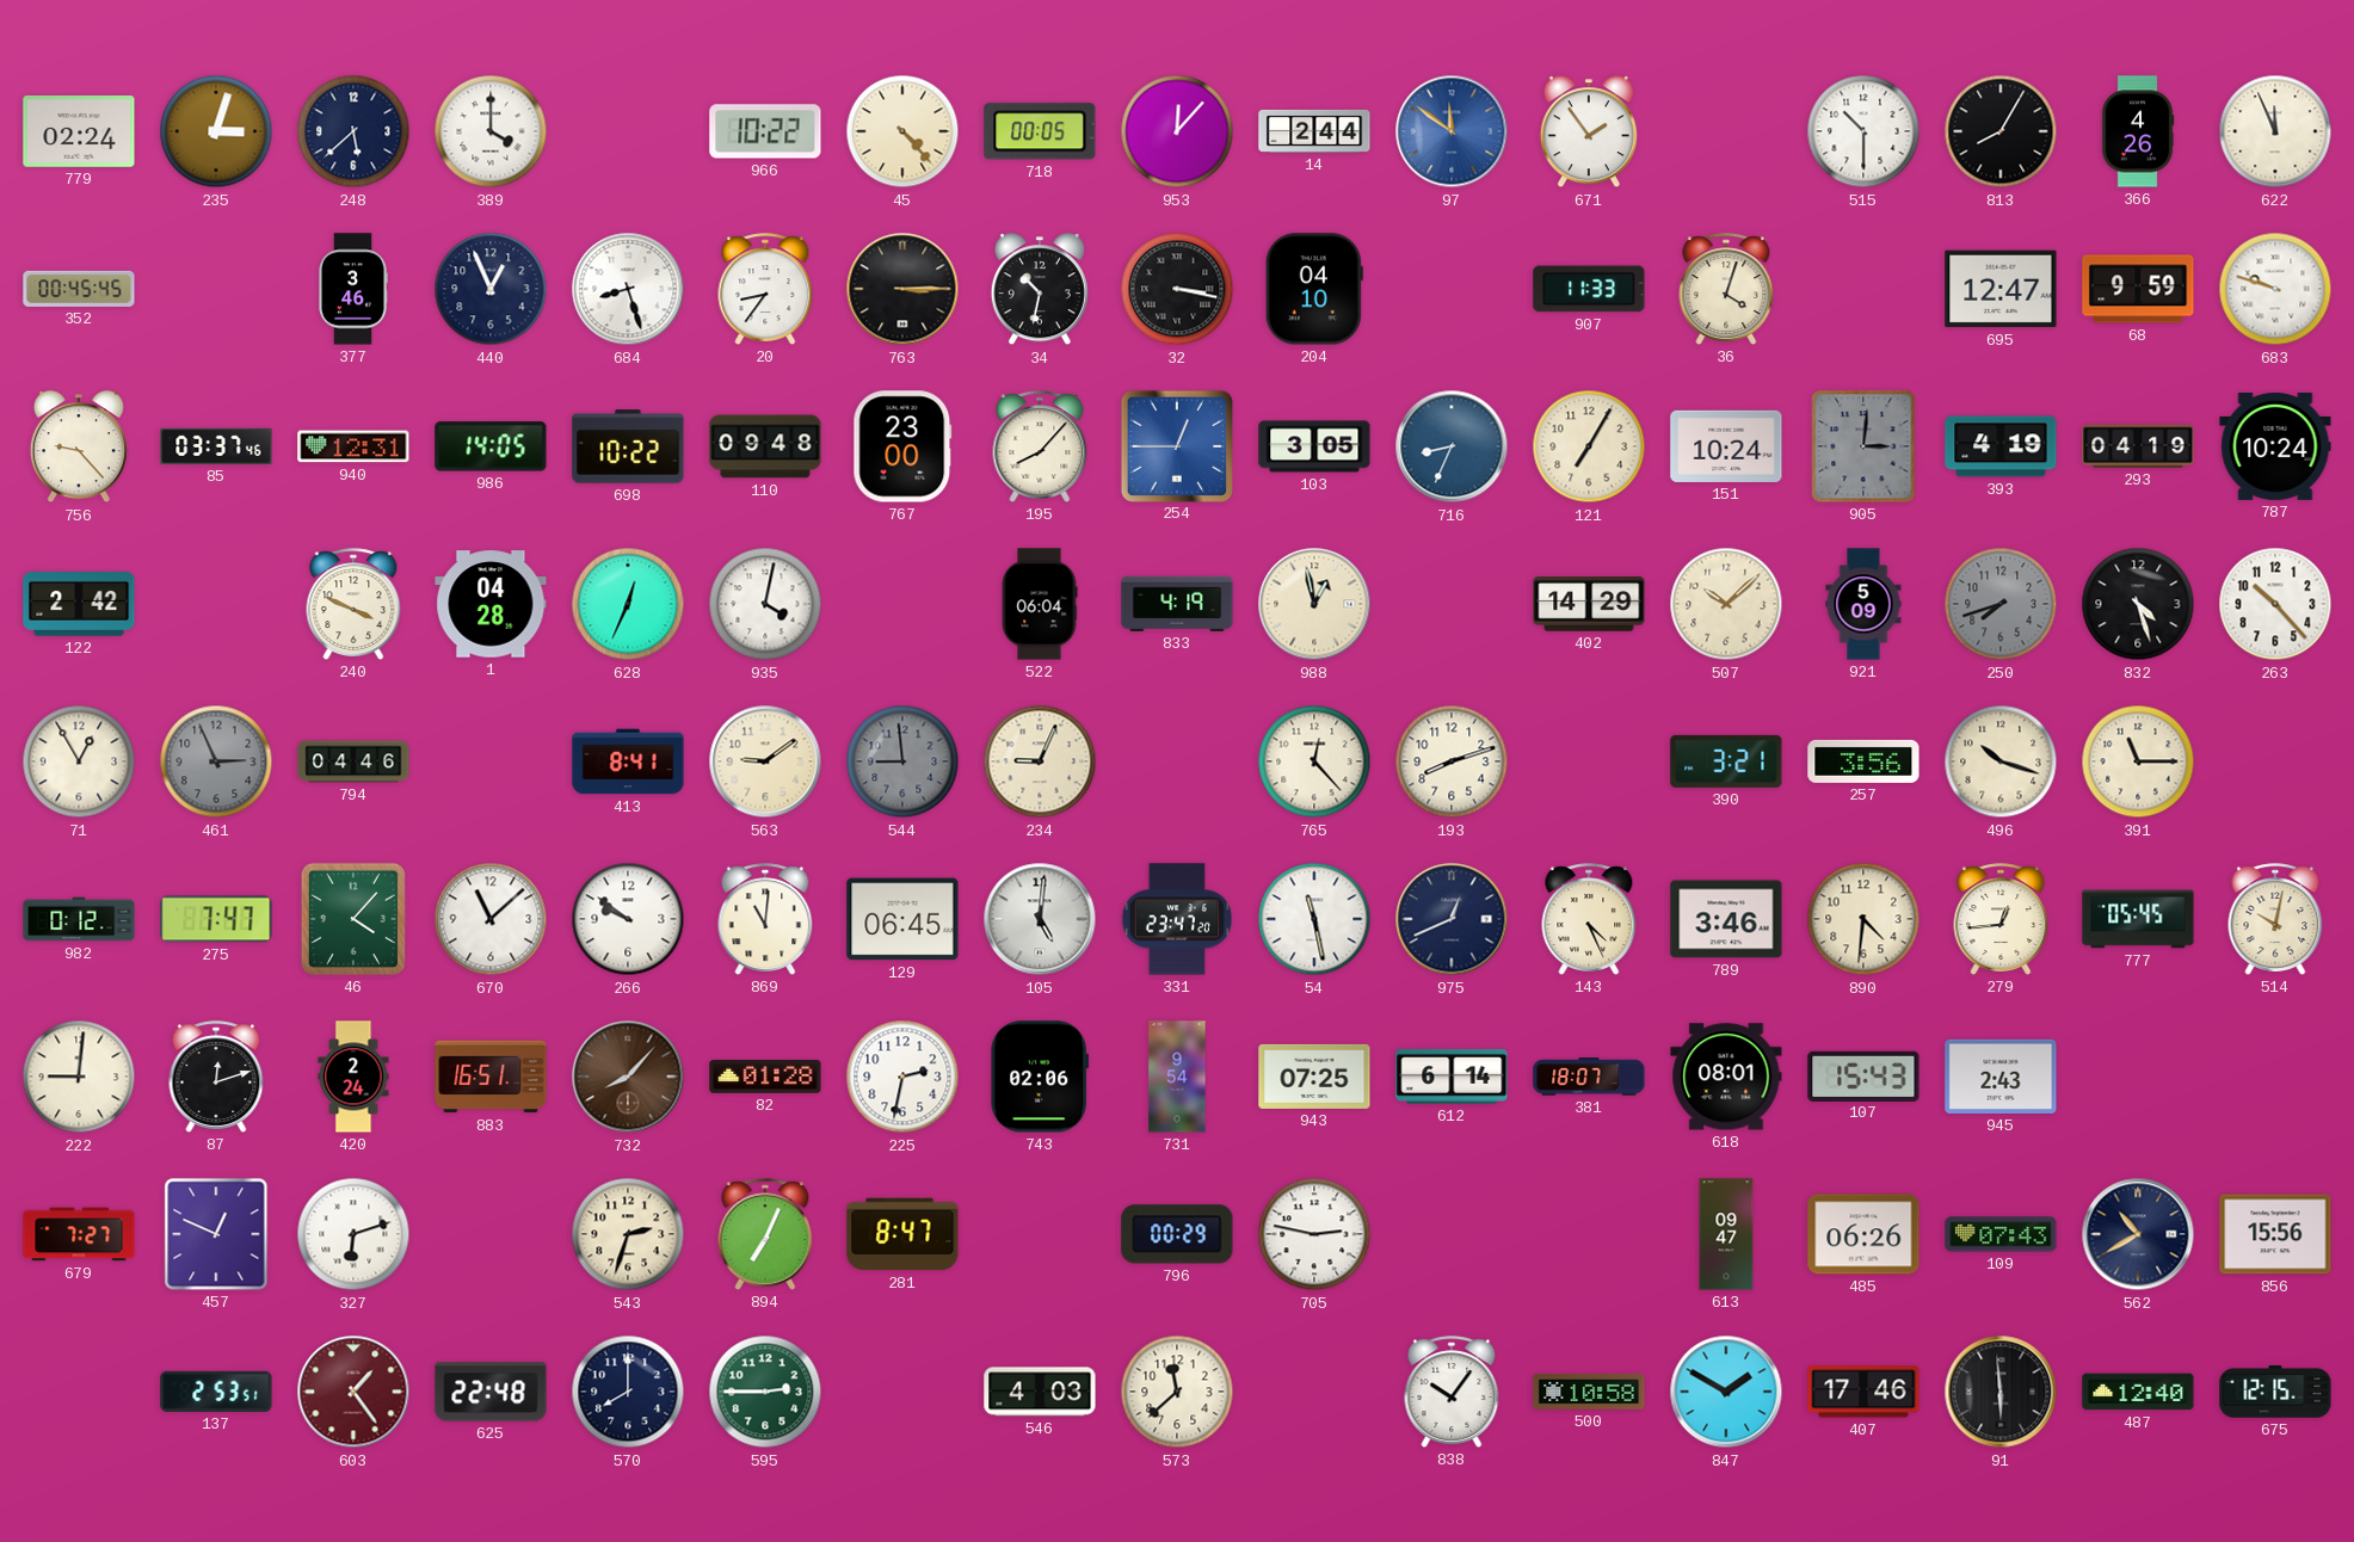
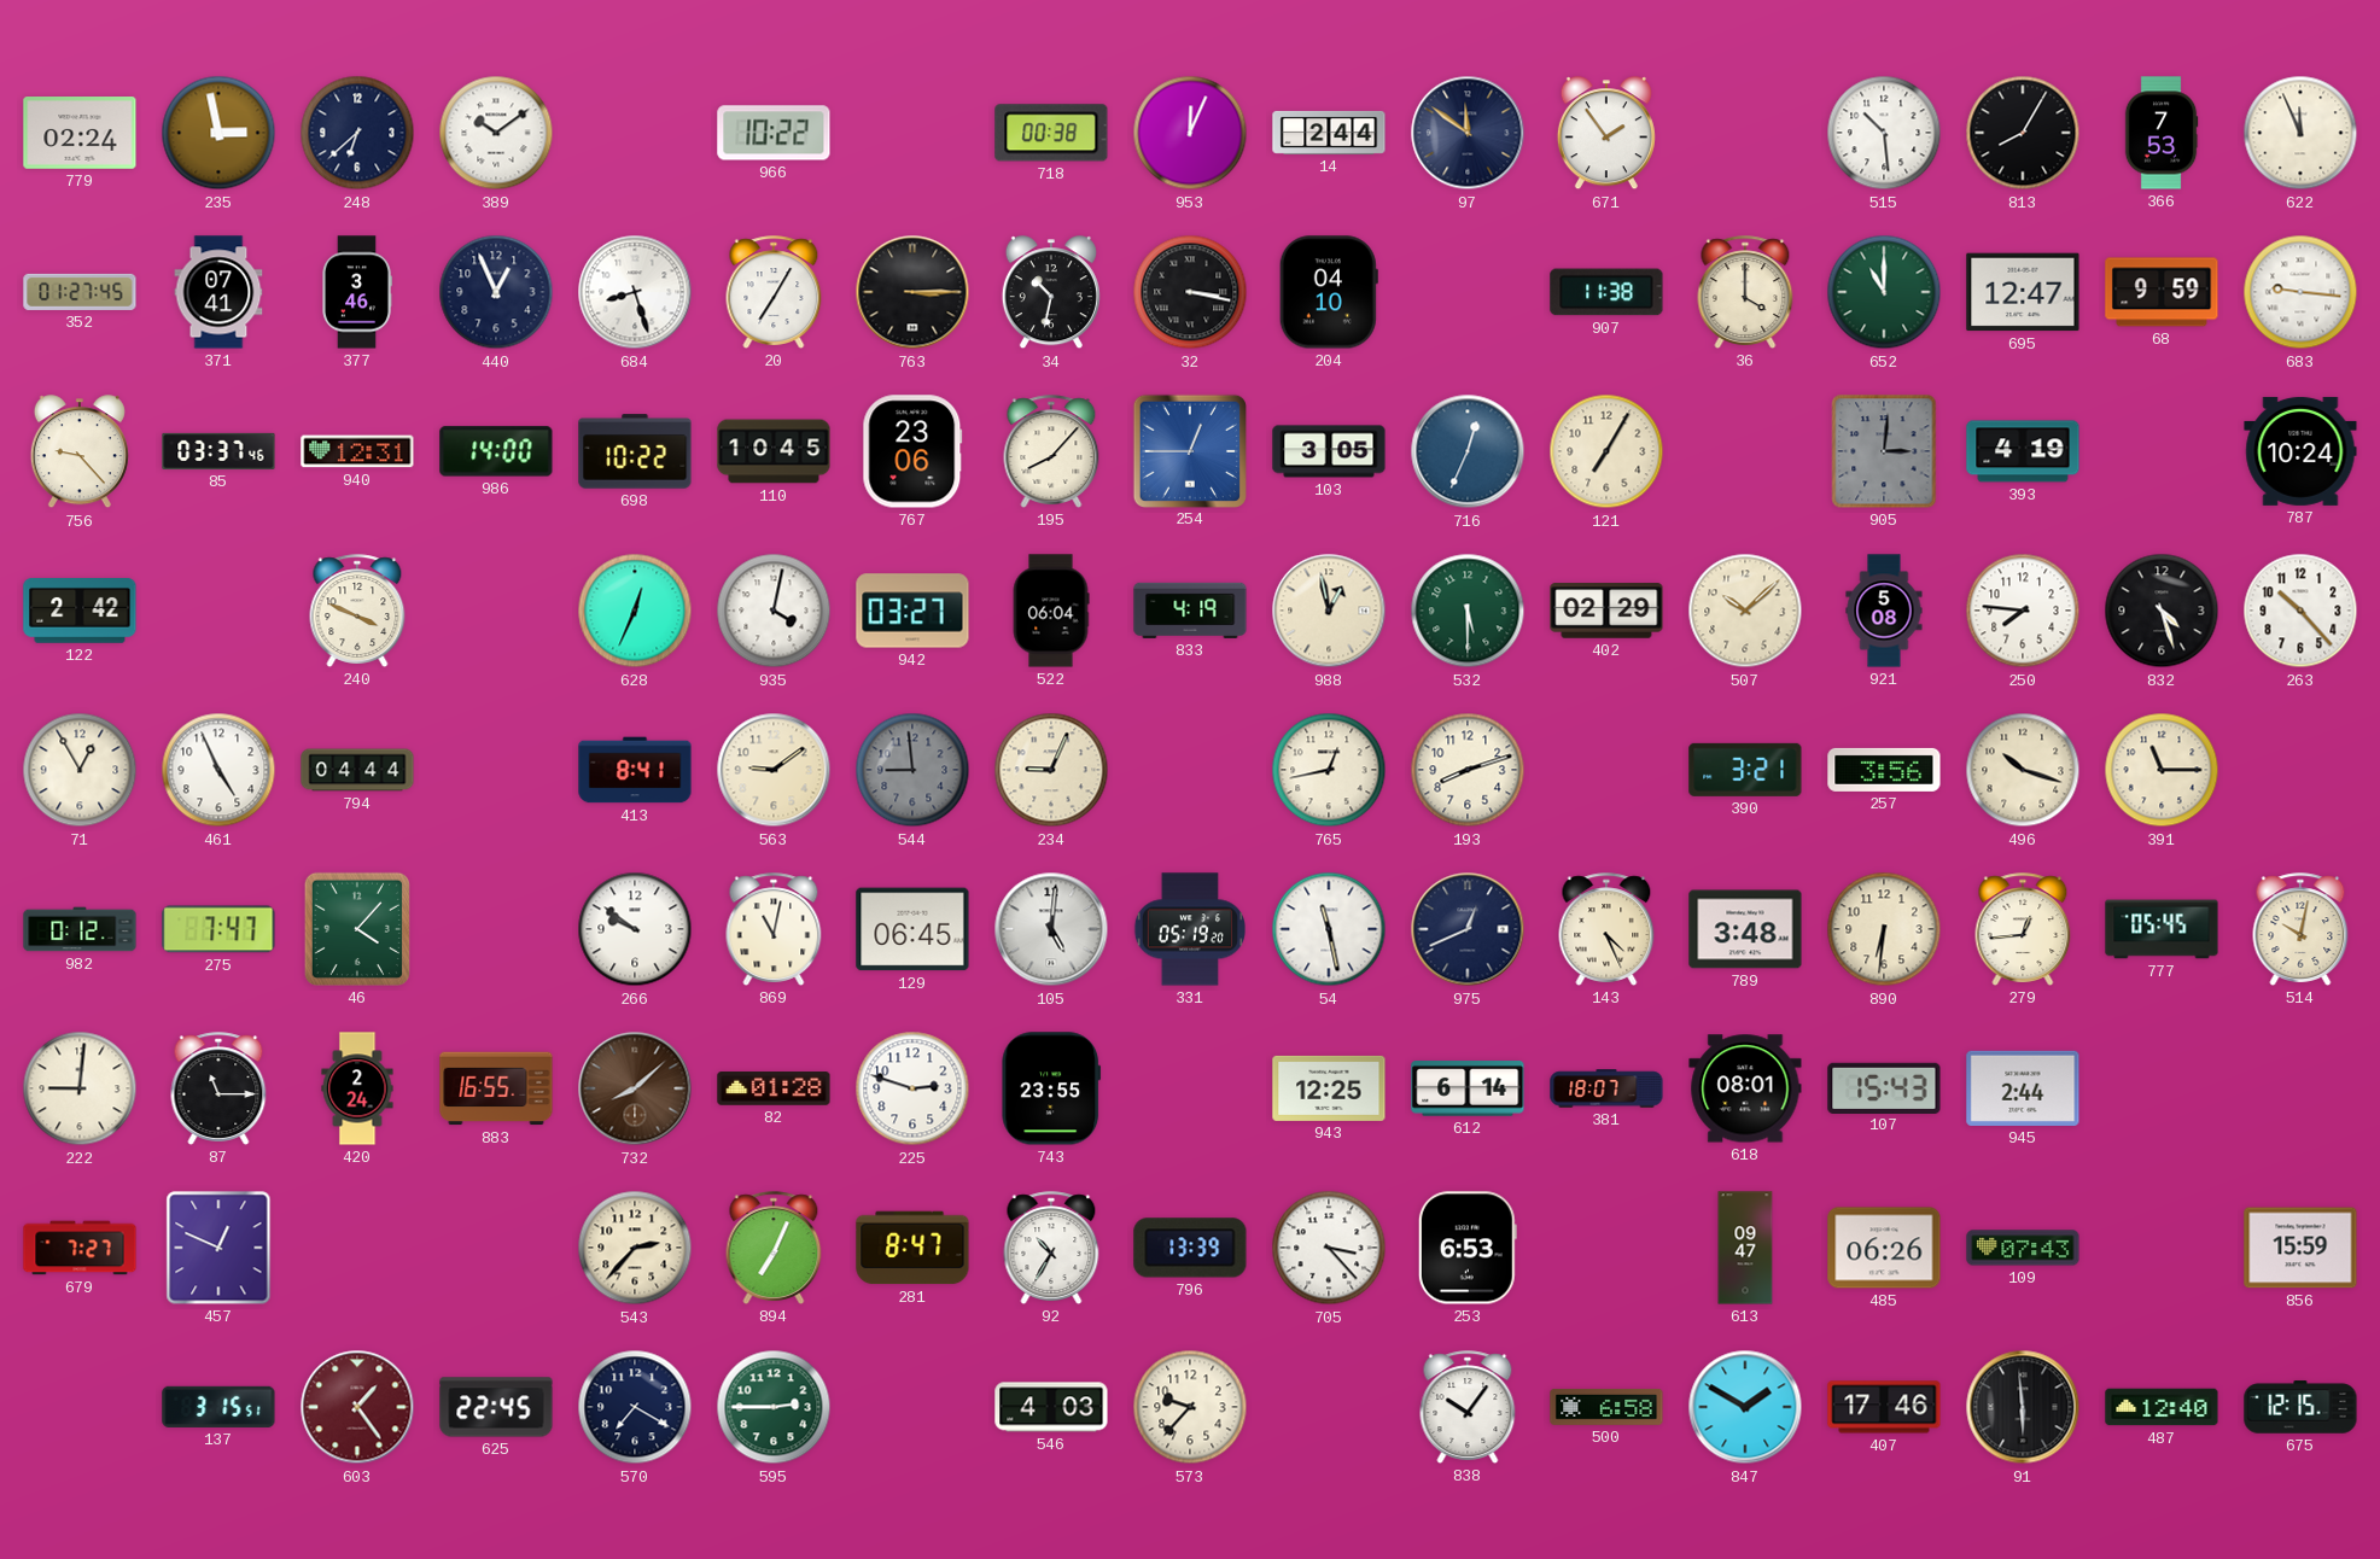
235: 3:03 -> 2:58 (218, 133)
248: 5:38 -> 6:38 (357, 133)
389: 4:00 -> 10:09 (496, 133)
45: 4:23 -> none (902, 131)
718: 00:05 -> 00:38 (1051, 133)
953: 12:07 -> 12:04 (1190, 133)
97 dial: blue -> navy (1468, 133)
515: 10:30 -> 10:29 (1884, 133)
366: 4:26 -> 7:53 (2162, 133)
352: 00:45 -> 01:27 (80, 292)
371: none -> 07:41 (218, 292)
20: 8:36 -> 7:05 (774, 292)
907: 11:33 -> 11:38 (1606, 292)
36: 4:03 -> 4:00 (1745, 292)
652: none -> 11:00 (1884, 292)
683: 9:48 -> 9:16 (2300, 292)
986: 14:05 -> 14:00 (496, 451)
110: 09:48 -> 10:45 (774, 451)
767: 23:00 -> 23:06 (912, 451)
716: 8:34 -> 12:34 (1468, 451)
151: 10:24 -> none (1726, 446)
293: 04:19 -> none (2138, 446)
1: 04:28 -> none (491, 604)
942: none -> 03:27 (912, 611)
532: none -> 5:30 (1468, 611)
402: 14:29 -> 02:29 (1606, 611)
921: 5:09 -> 5:08 (1884, 611)
250: 7:42 -> 7:46 (2023, 611)
250 dial: grey -> white (2023, 611)
461: 2:56 -> 4:56 (218, 770)
461 dial: grey -> white (218, 770)
794: 04:46 -> 04:44 (357, 770)
765: 12:23 -> 12:43 (1329, 770)
670: 11:08 -> none (491, 919)
869: 11:01 -> 11:02 (774, 929)
331: 23:47 -> 05:19 (1189, 929)
789: 3:46 -> 3:48 (1745, 929)
890: 4:31 -> 6:31 (1884, 929)
87: 12:12 -> 11:15 (218, 1088)
883: 16:51 -> 16:55 (496, 1088)
732: 8:07 -> 8:08 (635, 1088)
225: 2:32 -> 2:48 (912, 1088)
743: 02:06 -> 23:55 (1051, 1088)
731: 9:54 -> none (1177, 1077)
943: 07:25 -> 12:25 (1329, 1088)
945: 2:43 -> 2:44 (2023, 1088)
327: 6:12 -> none (353, 1234)
543: 2:33 -> 2:37 (635, 1248)
92: none -> 10:35 (1051, 1248)
796: 00:29 -> 13:39 (1190, 1248)
705: 2:47 -> 3:23 (1329, 1248)
253: none -> 6:53 (1468, 1248)
562: 10:40 -> none (2138, 1234)
856: 15:56 -> 15:59 (2300, 1248)
137: 2:53 -> 3:15 (218, 1407)
625: 22:48 -> 22:45 (496, 1407)
570: 8:00 -> 7:20 (635, 1407)
573: 11:38 -> 9:37 (1190, 1407)
500: 10:58 -> 6:58 (1606, 1407)
